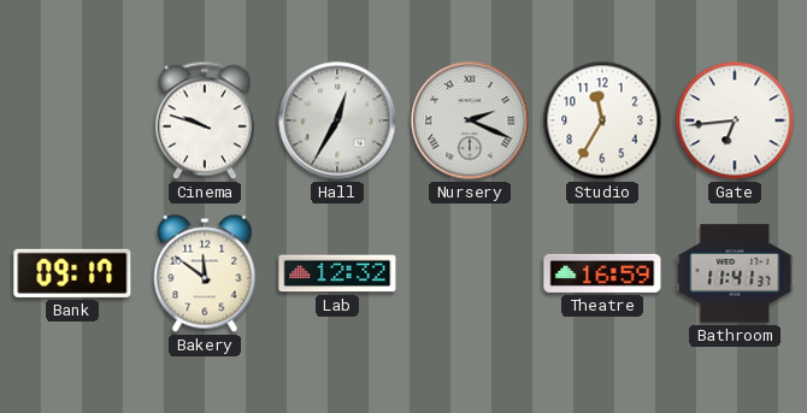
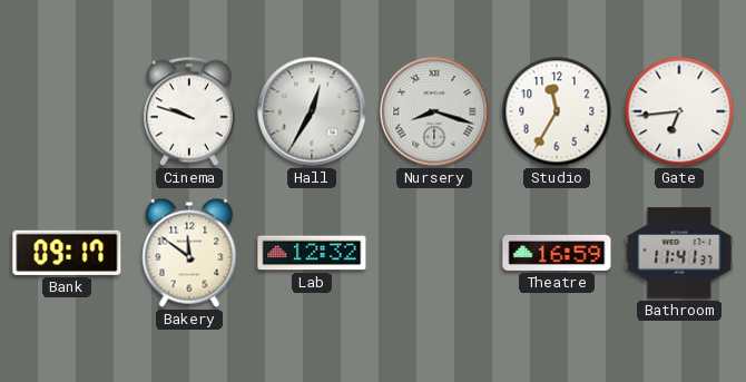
Nursery: 2:19 -> 8:18 (434, 111)
